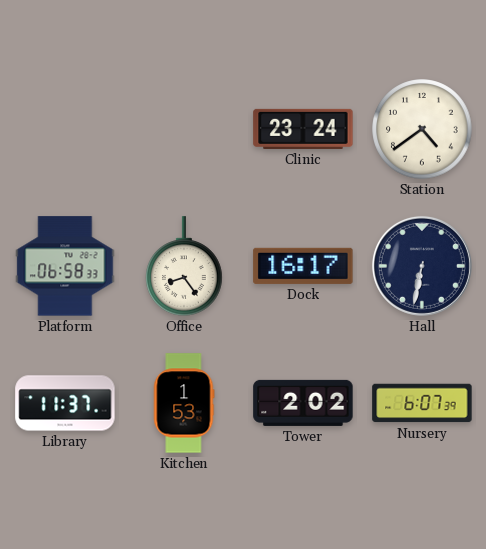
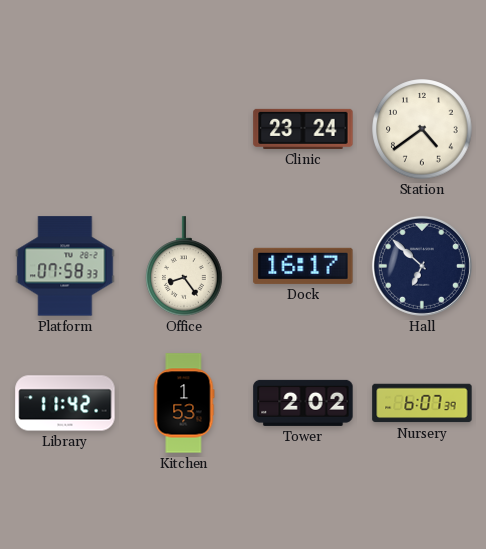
Platform: 06:58 -> 07:58 (65, 266)
Hall: 6:32 -> 6:52 (422, 266)
Library: 11:37 -> 11:42 (65, 403)
